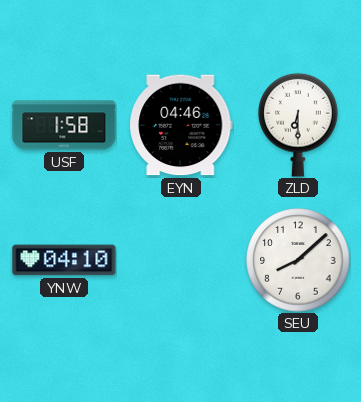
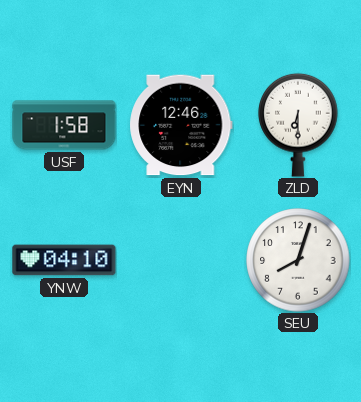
EYN: 04:46 -> 12:46 (181, 125)
SEU: 8:08 -> 8:03 (298, 260)
